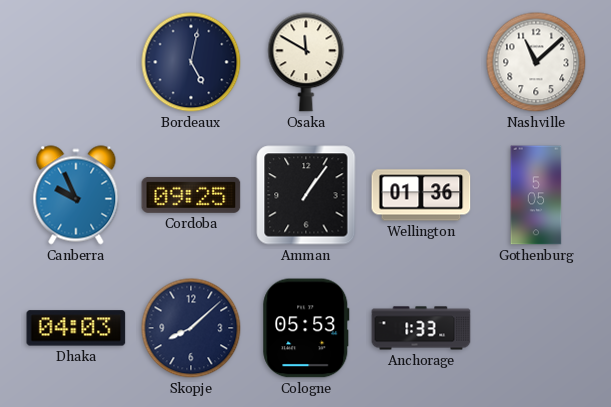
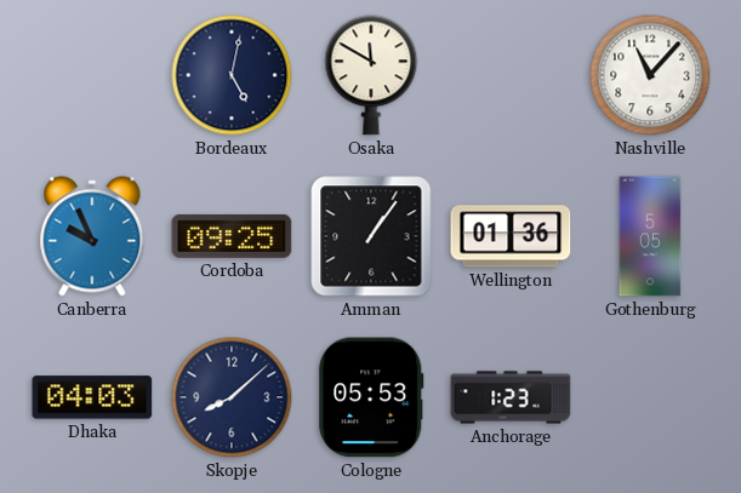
Nashville: 11:08 -> 11:07 (650, 75)
Anchorage: 1:33 -> 1:23 (511, 397)
